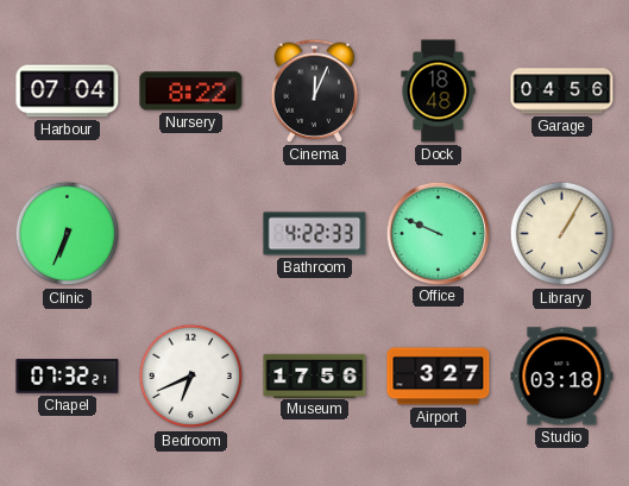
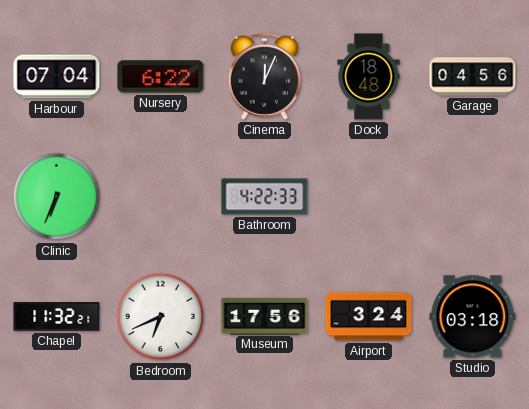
Nursery: 8:22 -> 6:22 (161, 77)
Office: 9:49 -> none (438, 233)
Library: 1:05 -> none (562, 234)
Chapel: 07:32 -> 11:32 (57, 317)
Airport: 3:27 -> 3:24 (369, 317)
